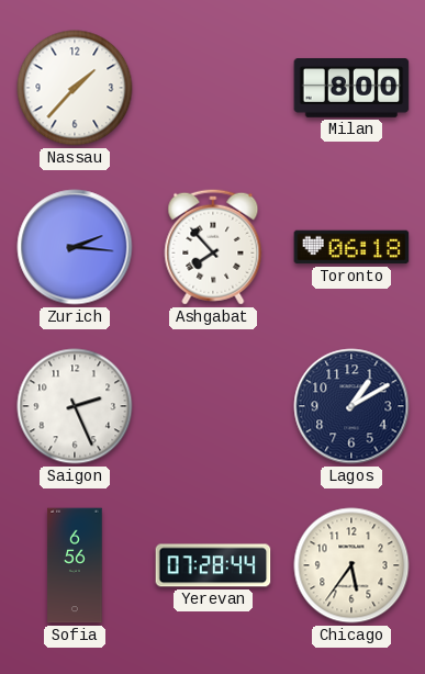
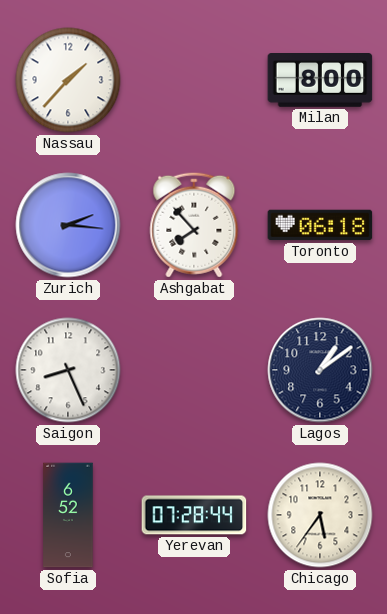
Saigon: 2:26 -> 8:26 (68, 370)
Lagos: 1:10 -> 1:09 (320, 370)
Sofia: 6:56 -> 6:52 (68, 515)
